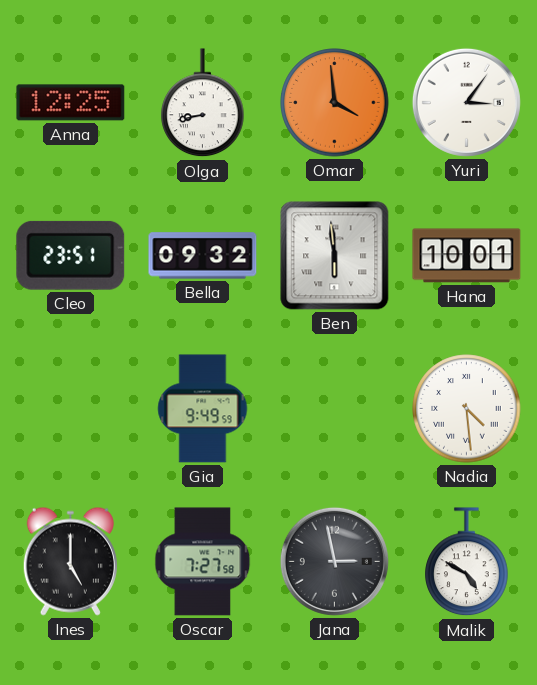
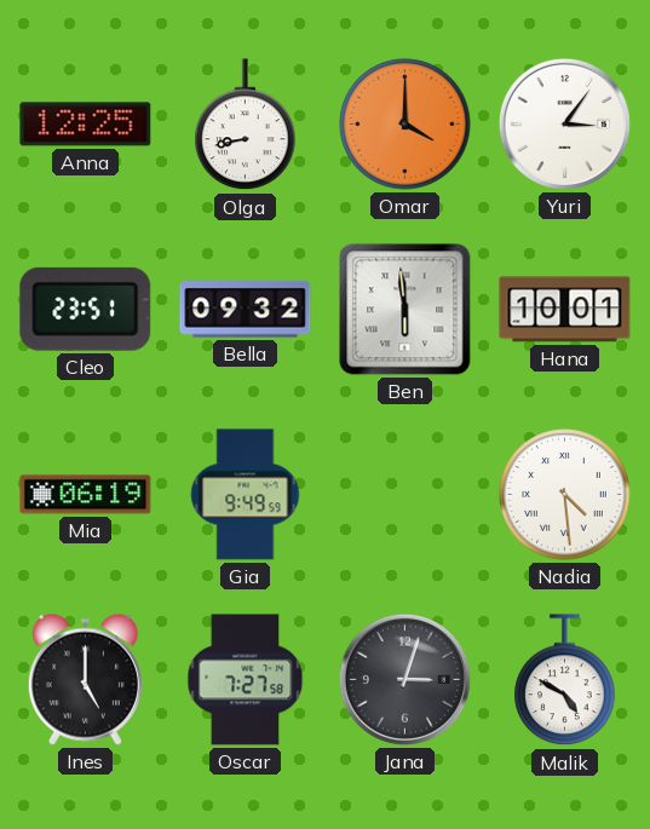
Omar: 3:59 -> 4:00 (405, 125)
Mia: none -> 06:19 (86, 495)
Jana: 2:58 -> 3:03 (404, 679)
